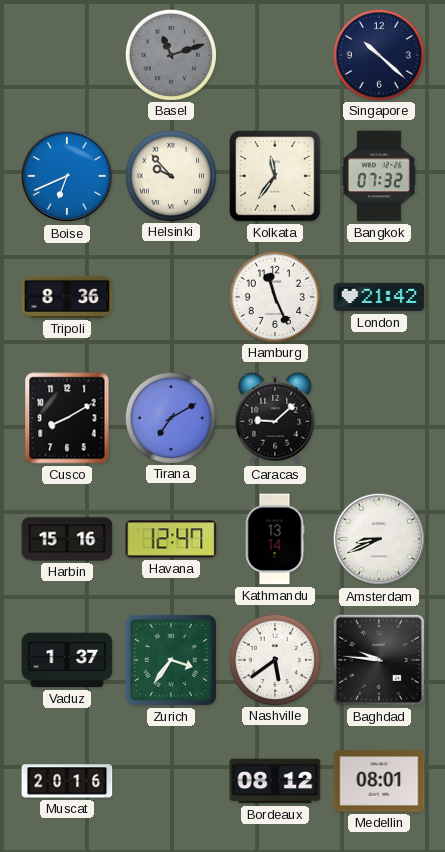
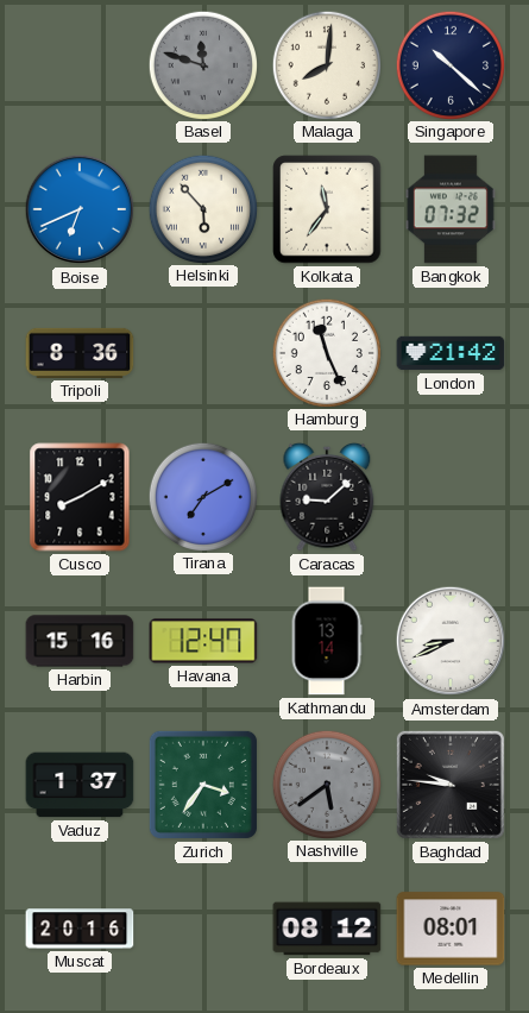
Basel: 11:12 -> 11:48 (202, 64)
Malaga: none -> 8:01 (326, 64)
Helsinki: 9:53 -> 5:53 (202, 208)
Nashville dial: white -> grey (326, 784)
